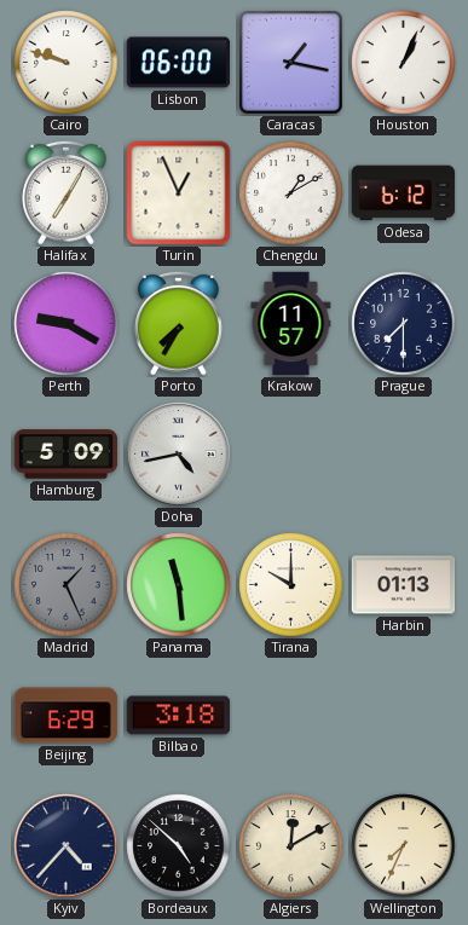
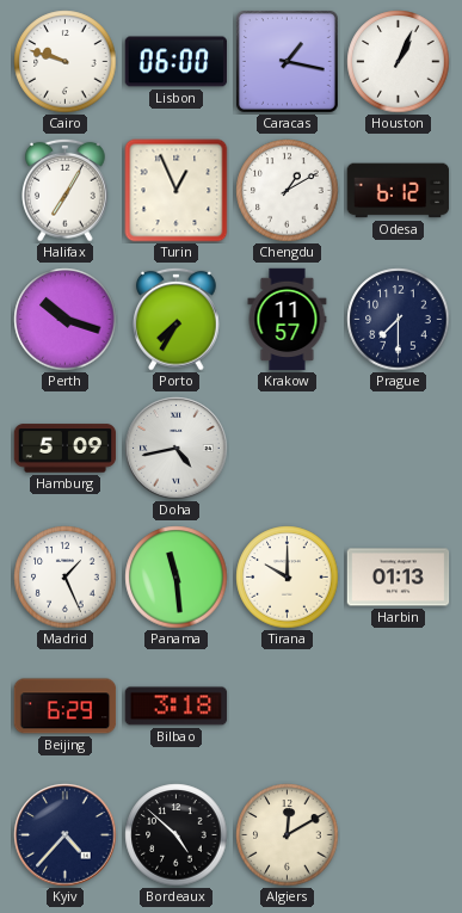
Perth: 9:20 -> 10:18 (66, 320)
Madrid dial: grey -> white (66, 578)
Wellington: 7:34 -> none (404, 846)
